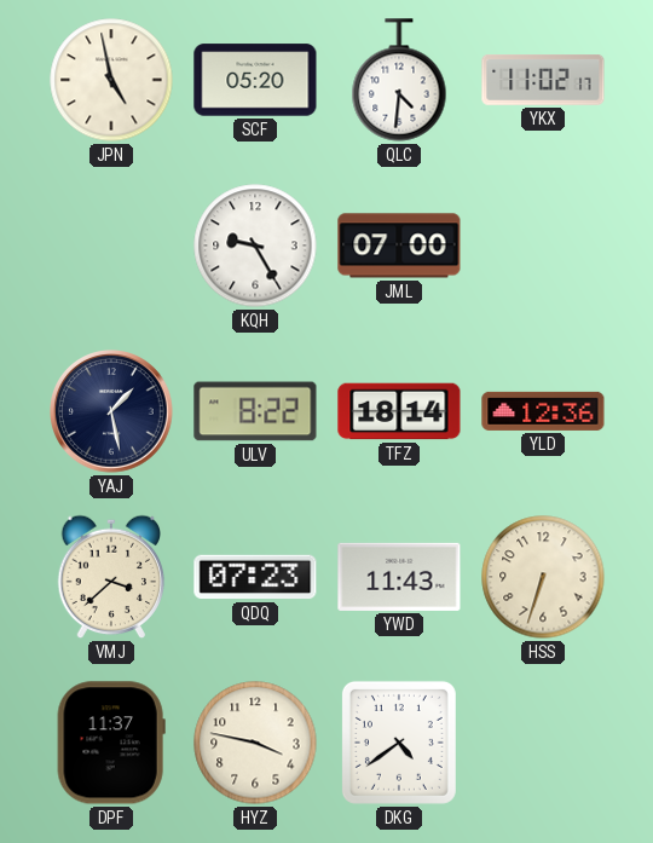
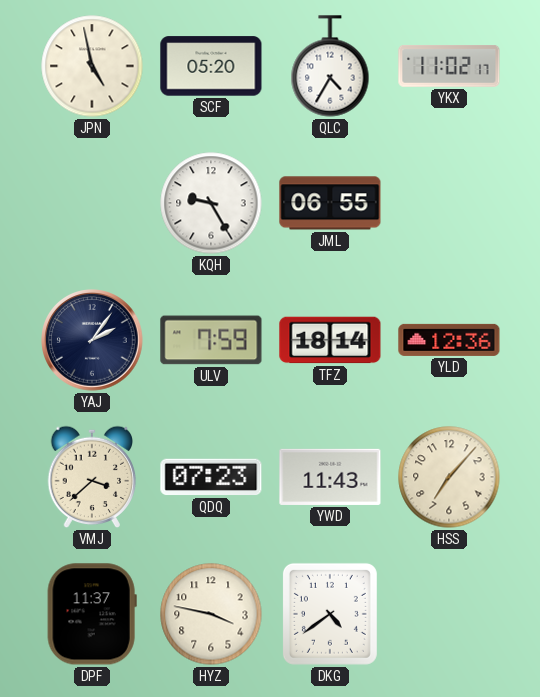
QLC: 4:31 -> 4:35 (330, 66)
JML: 07:00 -> 06:55 (330, 203)
YAJ: 1:28 -> 2:06 (92, 340)
ULV: 8:22 -> 7:59 (211, 340)
HSS: 6:33 -> 7:07 (449, 477)
